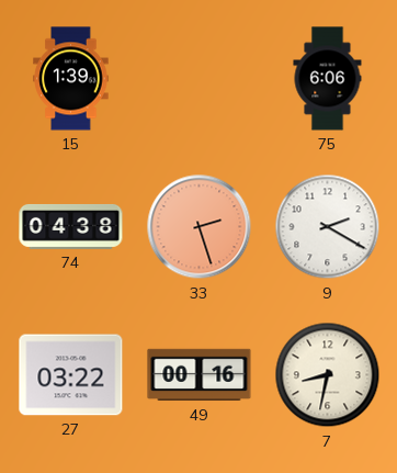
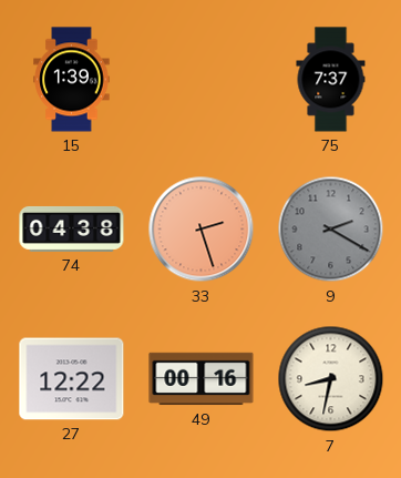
75: 6:06 -> 7:37 (331, 80)
9 dial: white -> grey (331, 230)
27: 03:22 -> 12:22 (72, 379)
